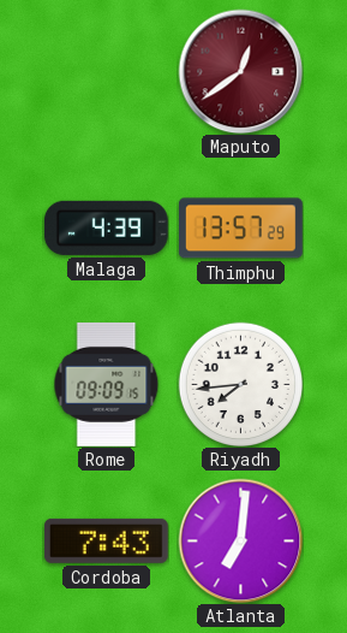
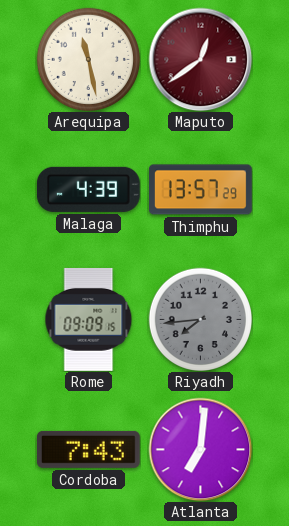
Arequipa: none -> 11:28 (88, 59)
Riyadh dial: white -> grey (200, 319)
